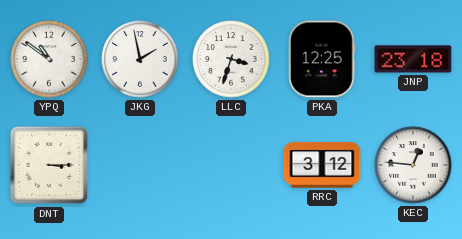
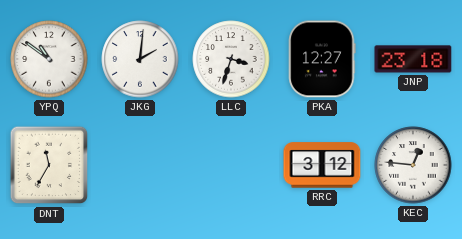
JKG: 1:58 -> 2:01 (140, 59)
PKA: 12:25 -> 12:27 (322, 59)
DNT: 3:15 -> 11:35 (49, 165)
